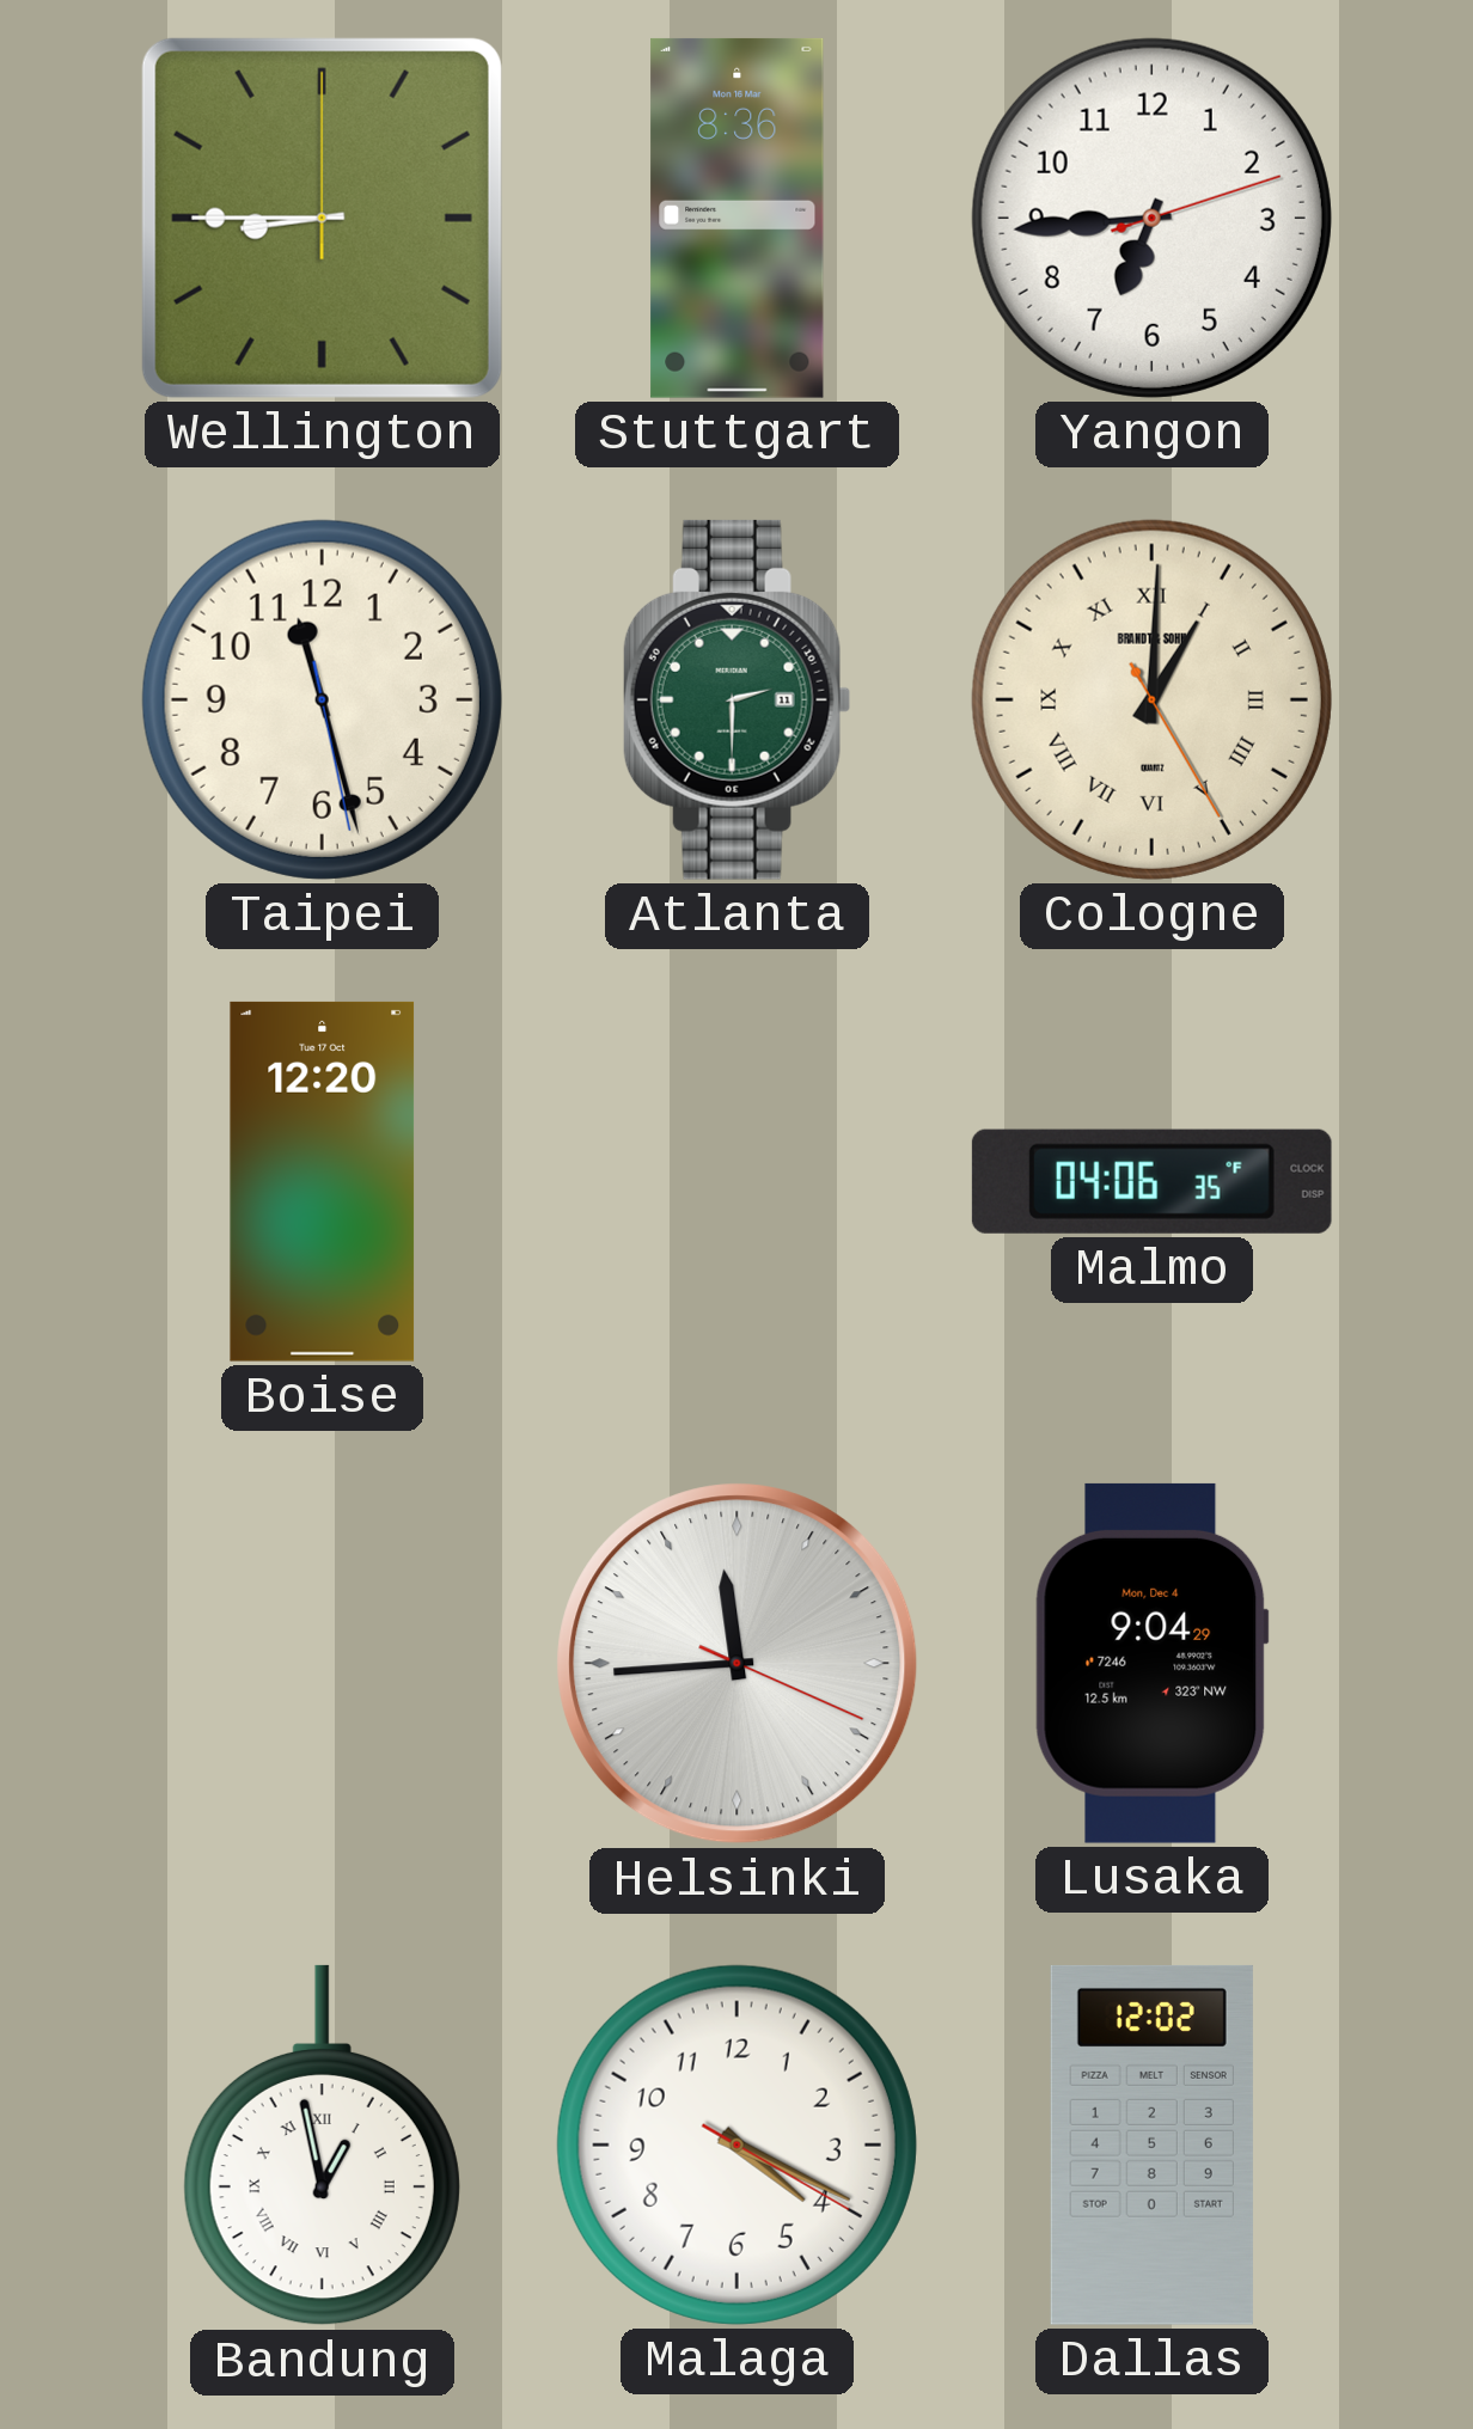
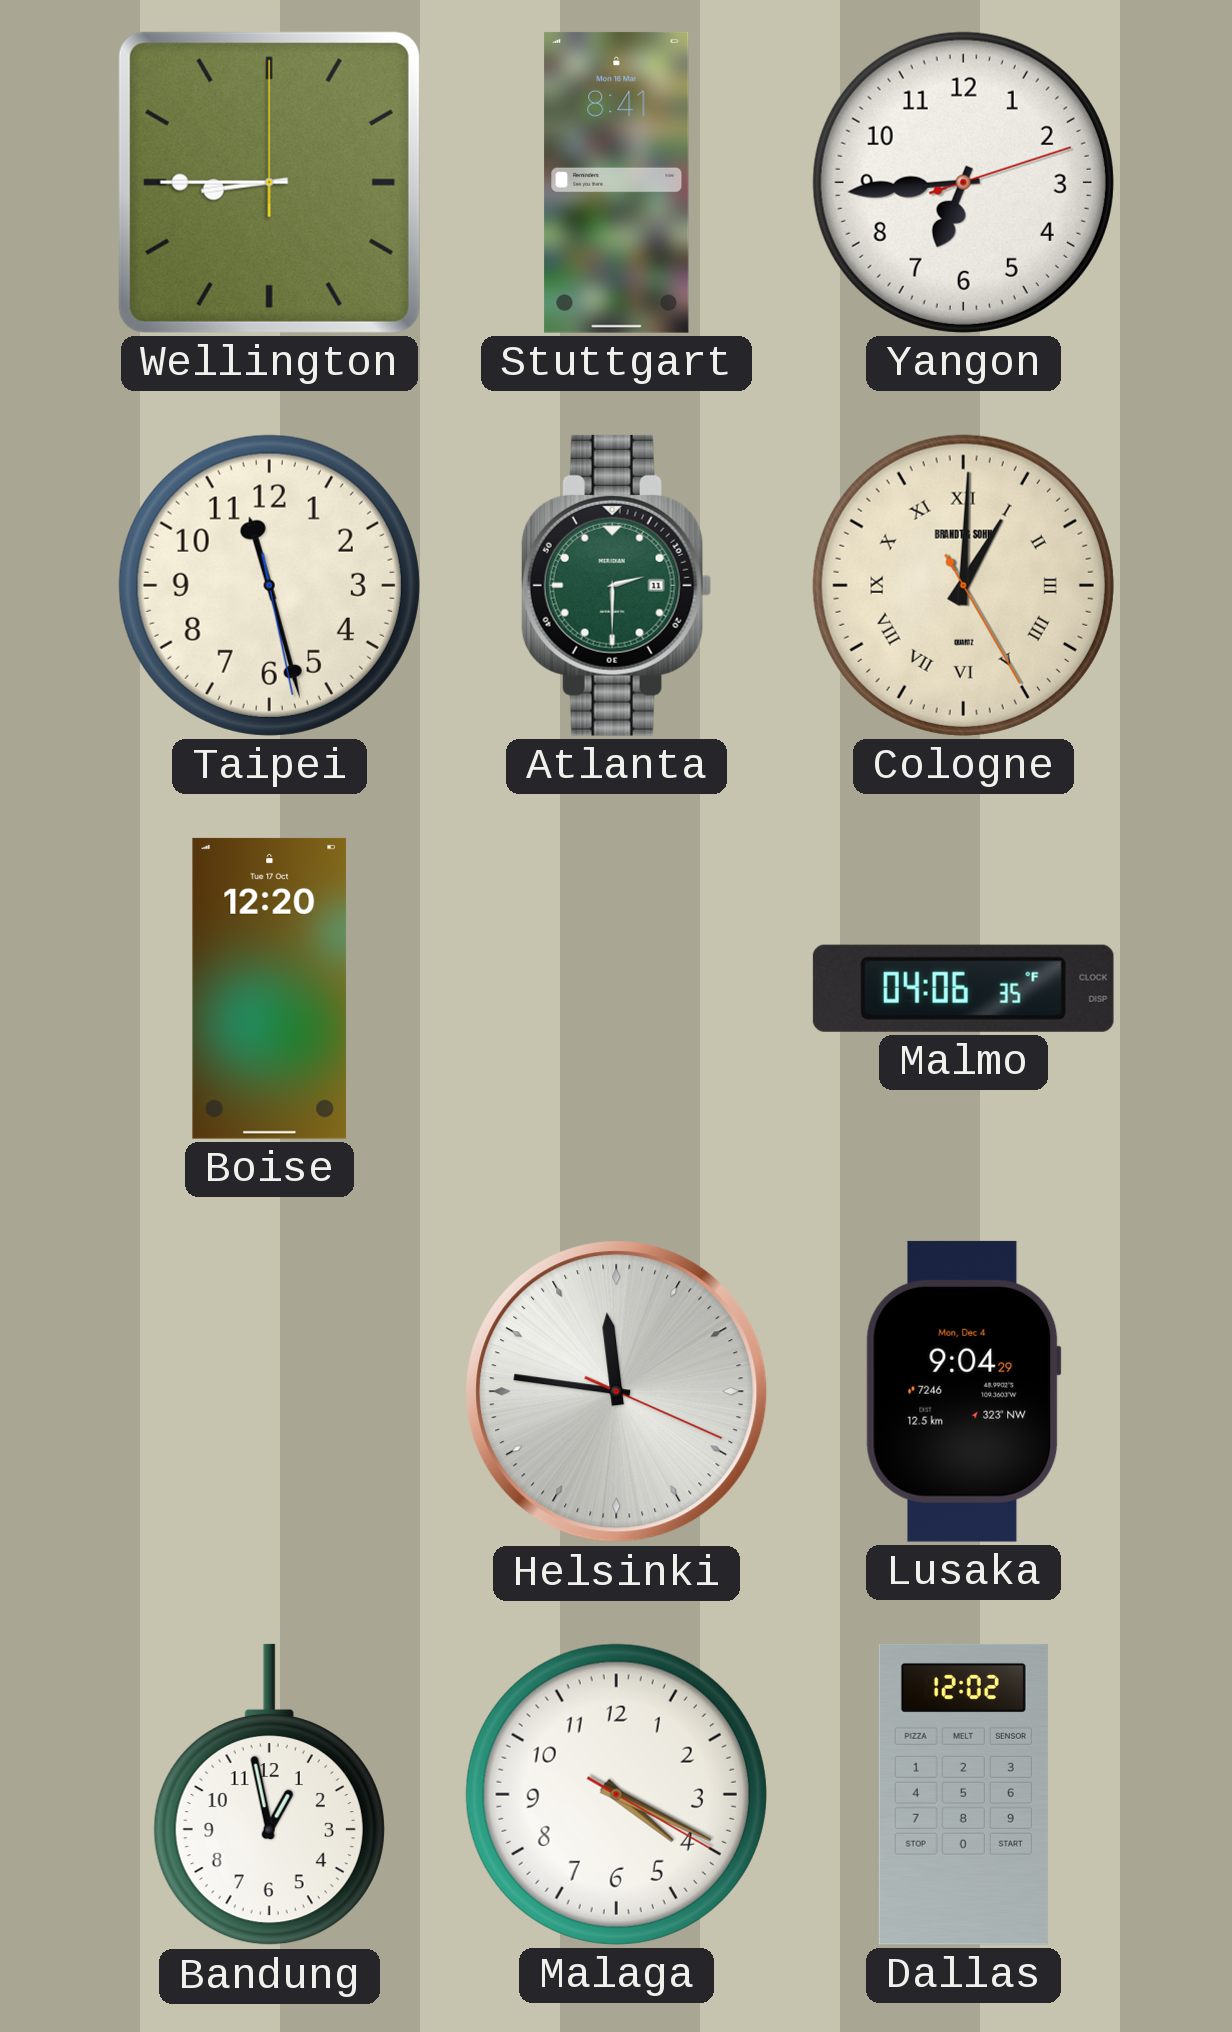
Stuttgart: 8:36 -> 8:41 (617, 182)
Helsinki: 11:44 -> 11:46 (617, 1392)
Bandung numerals: Roman -> Arabic (269, 1795)
